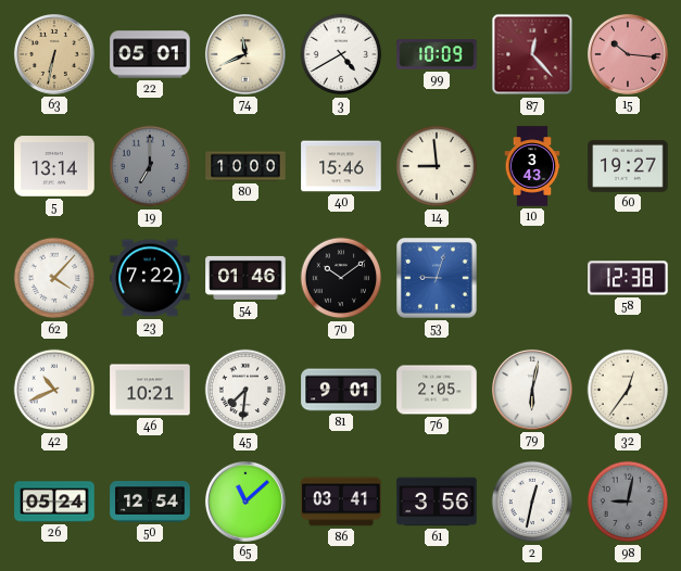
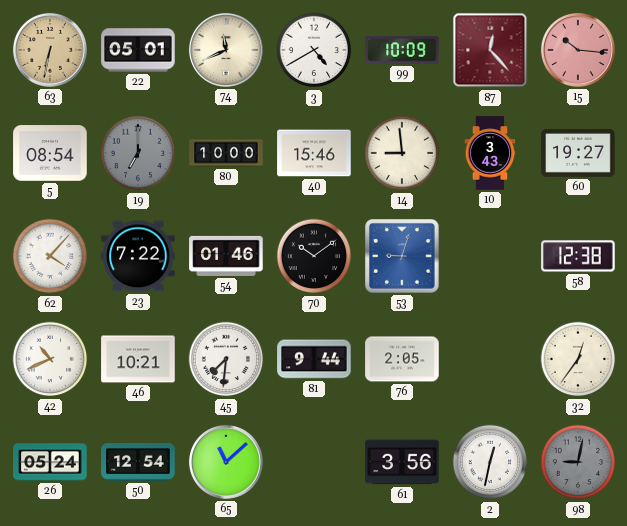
5: 13:14 -> 08:54 (50, 153)
81: 9:01 -> 9:44 (314, 359)
79: 6:02 -> none (532, 390)
86: 03:41 -> none (341, 502)
